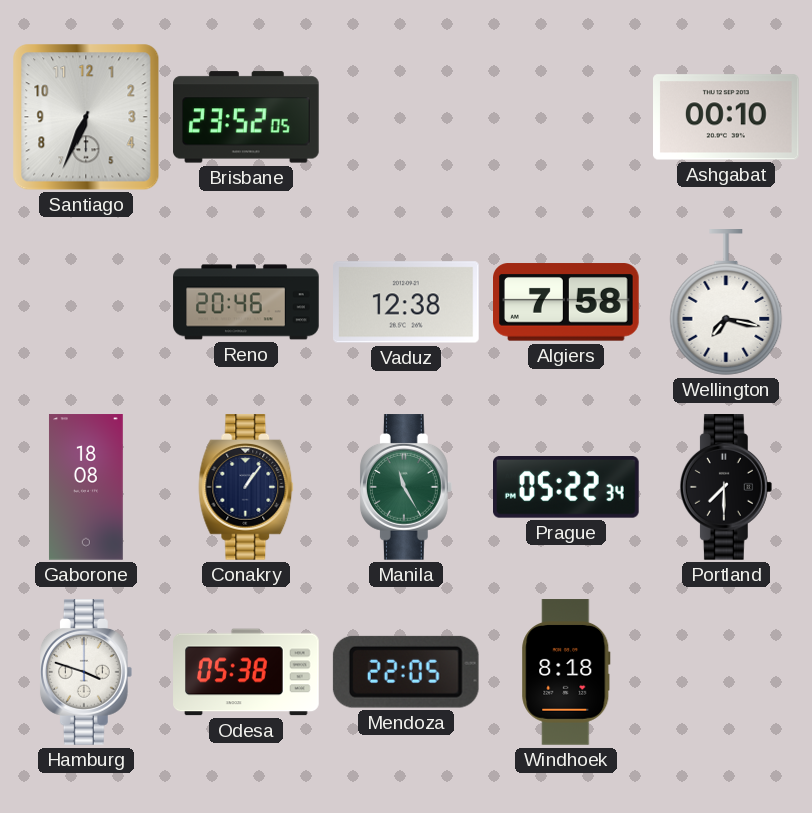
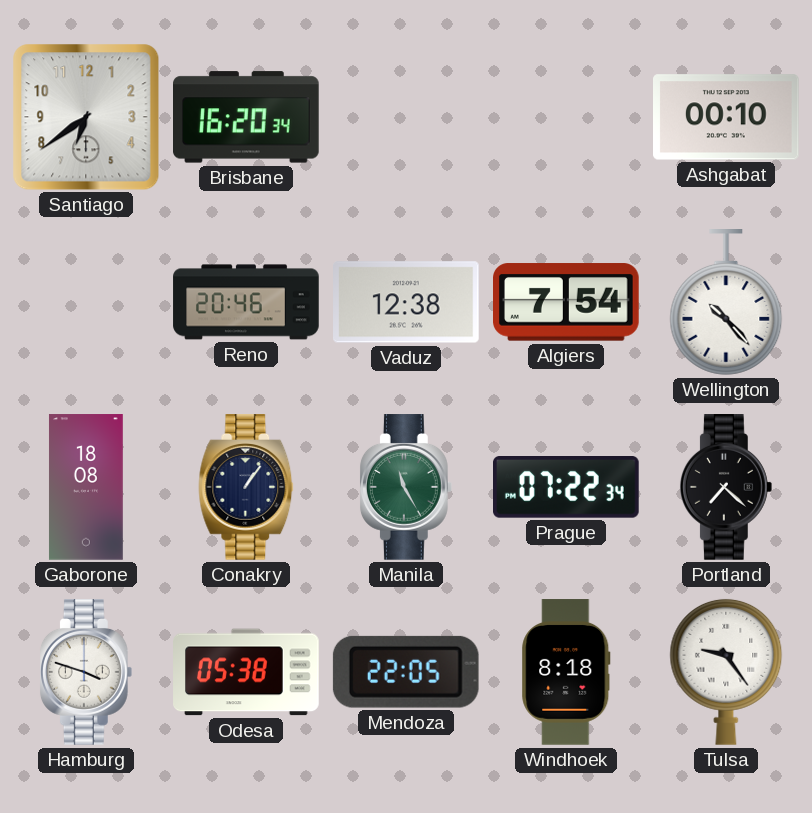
Santiago: 6:34 -> 6:39 (86, 117)
Brisbane: 23:52 -> 16:20 (247, 117)
Algiers: 7:58 -> 7:54 (567, 302)
Wellington: 7:17 -> 10:23 (726, 303)
Prague: 05:22 -> 07:22 (567, 488)
Portland: 7:30 -> 7:22 (726, 487)
Tulsa: none -> 9:24 (726, 672)
